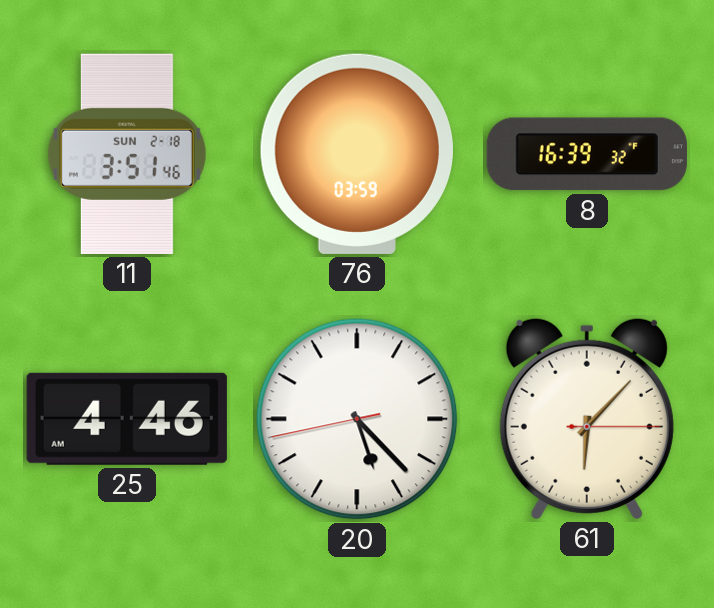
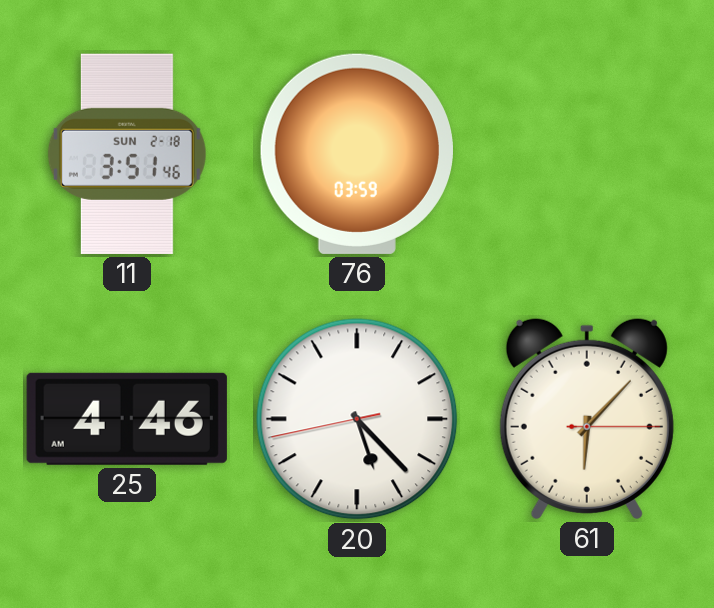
8: 16:39 -> none (587, 154)
